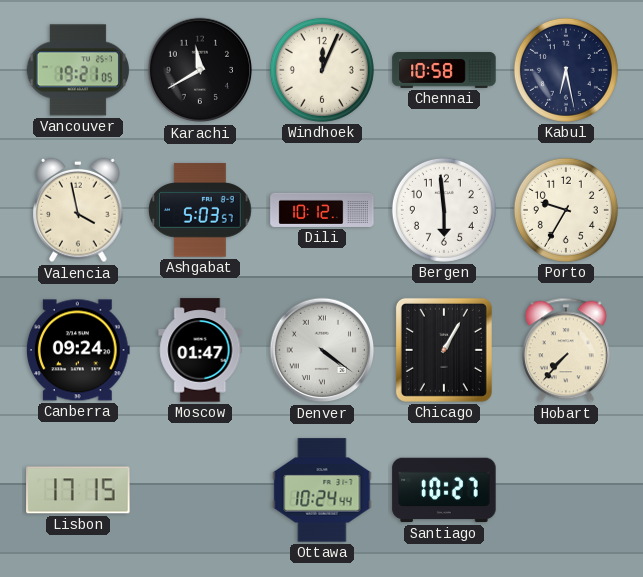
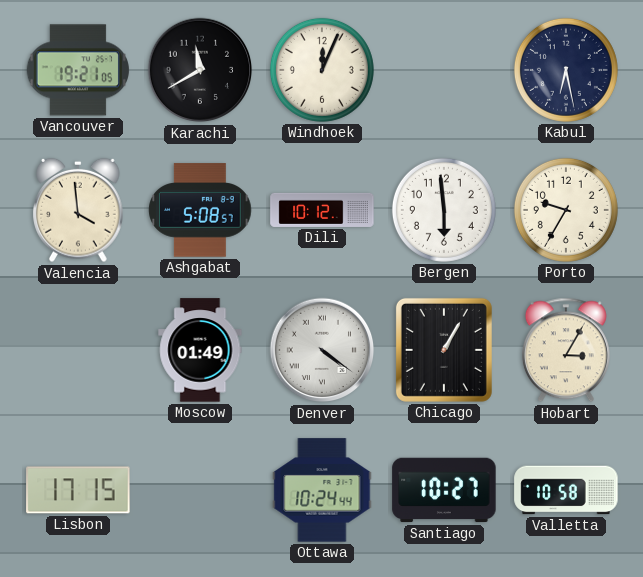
Chennai: 10:58 -> none (444, 70)
Valencia: 3:58 -> 3:59 (79, 210)
Ashgabat: 5:03 -> 5:08 (200, 210)
Canberra: 09:24 -> none (78, 350)
Moscow: 01:47 -> 01:49 (200, 350)
Hobart: 7:37 -> 3:05 (566, 350)
Valletta: none -> 10:58 (566, 490)
